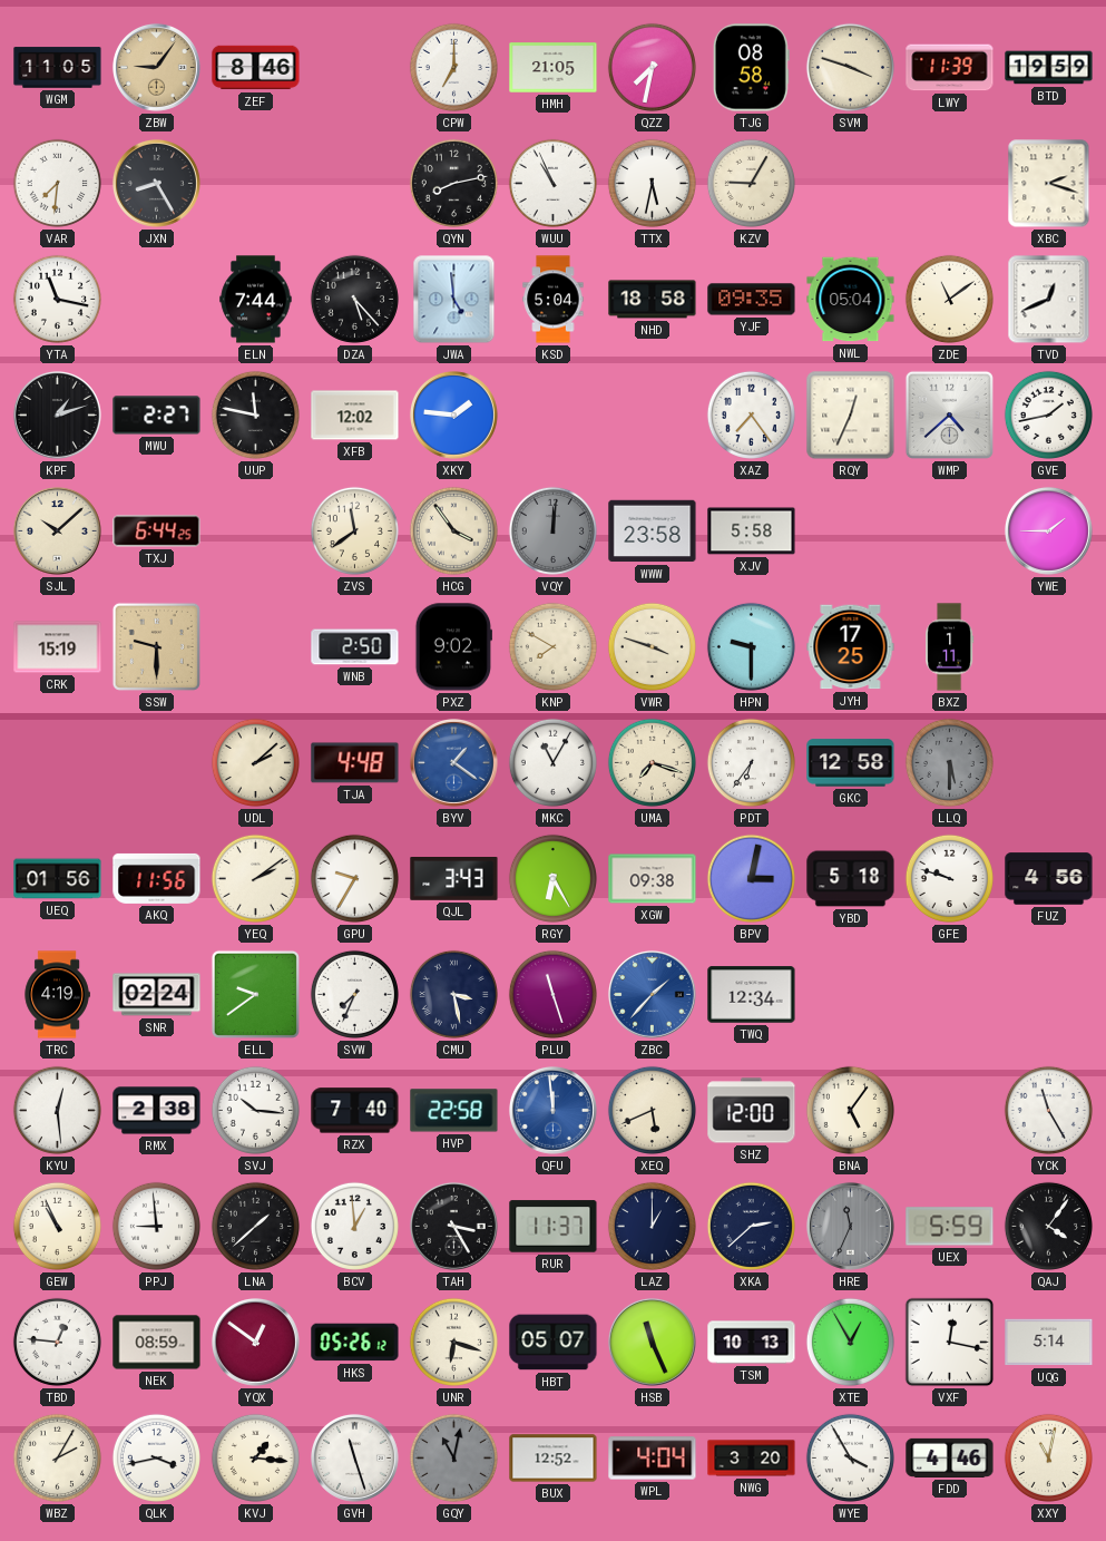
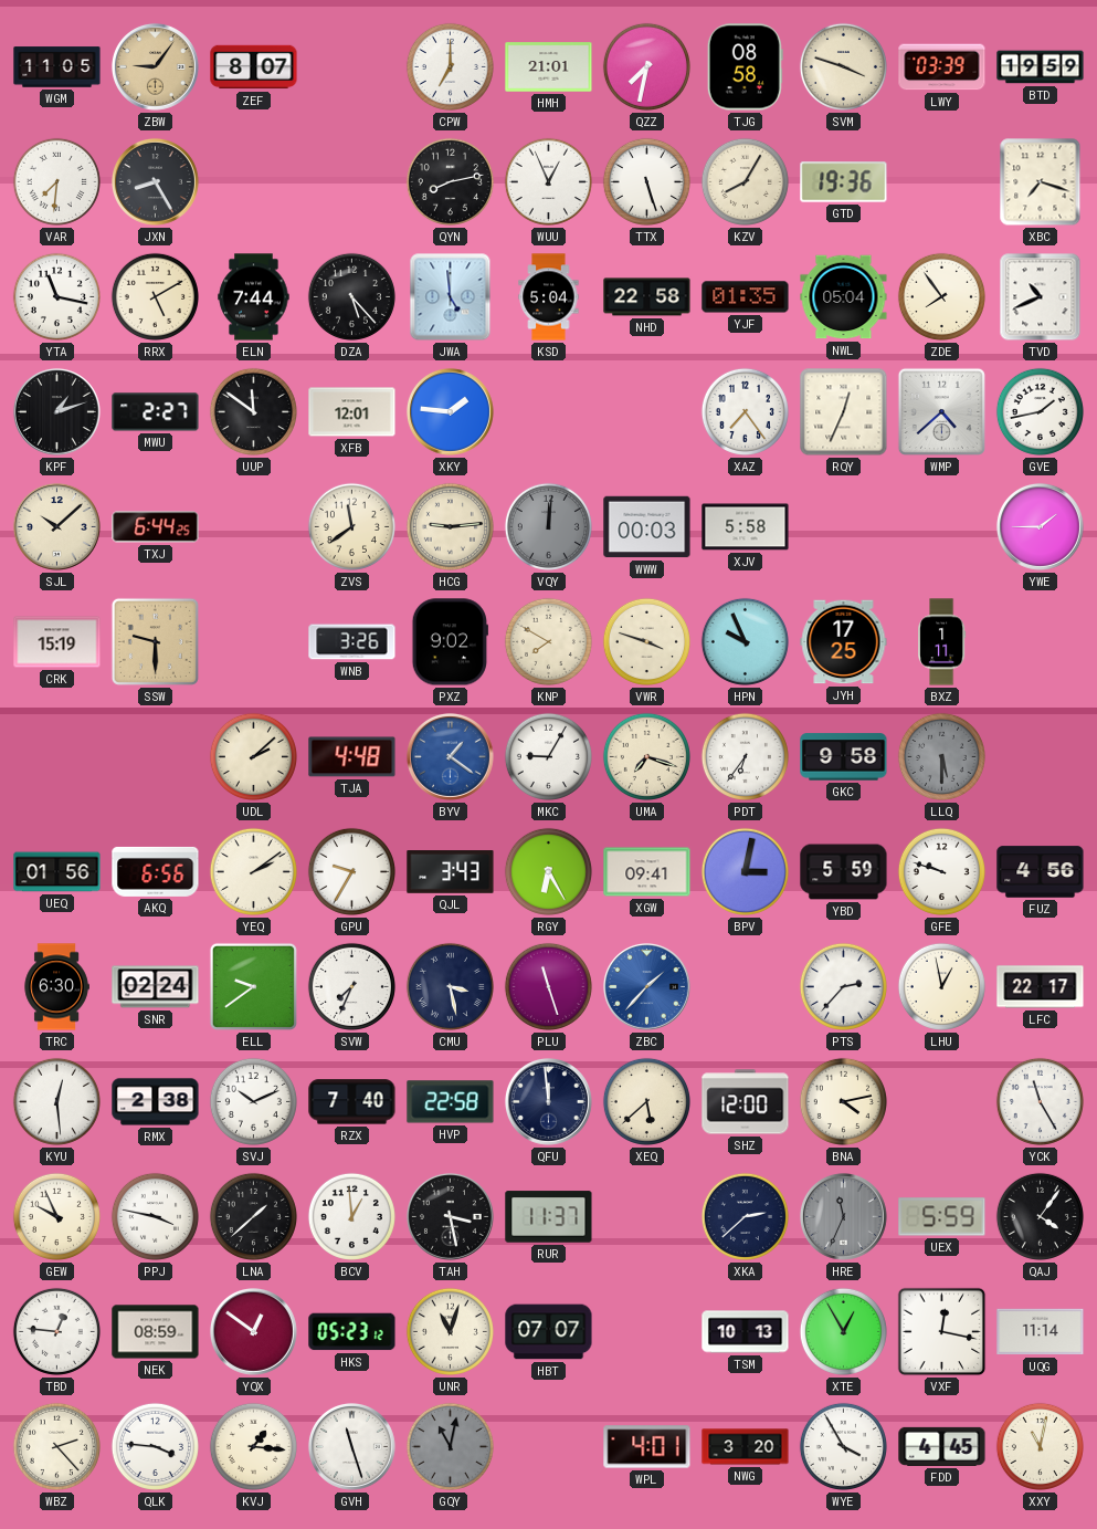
ZEF: 8:46 -> 8:07 (254, 67)
HMH: 21:05 -> 21:01 (549, 67)
LWY: 11:39 -> 03:39 (942, 67)
WUU: 10:56 -> 12:56 (548, 181)
TTX: 5:32 -> 5:27 (646, 181)
KZV: 9:05 -> 8:05 (745, 181)
GTD: none -> 19:36 (844, 182)
XBC: 2:18 -> 7:18 (1041, 182)
RRX: none -> 5:10 (155, 296)
NHD: 18:58 -> 22:58 (647, 297)
YJF: 09:35 -> 01:35 (746, 297)
ZDE: 11:09 -> 7:54 (941, 296)
TVD: 12:41 -> 10:41 (1041, 297)
UUP: 11:47 -> 11:51 (253, 411)
XFB: 12:02 -> 12:01 (352, 412)
HCG: 3:54 -> 9:14 (450, 526)
WWW: 23:58 -> 00:03 (647, 527)
WNB: 2:50 -> 3:26 (352, 642)
HPN: 9:30 -> 9:56 (745, 641)
MKC: 11:05 -> 9:05 (548, 756)
GKC: 12:58 -> 9:58 (844, 757)
AKQ: 11:56 -> 6:56 (156, 871)
XGW: 09:38 -> 09:41 (647, 872)
YBD: 5:18 -> 5:59 (844, 872)
TRC: 4:19 -> 6:30 (56, 987)
TWQ: 12:34 -> none (752, 995)
PTS: none -> 2:37 (843, 986)
LHU: none -> 12:58 (941, 986)
LFC: none -> 22:17 (1041, 987)
SVJ: 10:16 -> 10:11 (253, 1101)
QFU dial: blue -> navy (548, 1101)
XEQ: 5:41 -> 5:38 (646, 1101)
BNA: 5:06 -> 4:13 (843, 1101)
GEW: 10:56 -> 9:56 (56, 1216)
PPJ: 8:59 -> 3:47 (155, 1216)
TAH: 3:25 -> 3:28 (450, 1216)
LAZ: 1:00 -> none (652, 1226)
HKS: 05:26 -> 05:23 (352, 1332)
UNR: 6:18 -> 11:03 (450, 1331)
HBT: 05:07 -> 07:07 (549, 1332)
HSB: 11:26 -> none (652, 1342)
UQG: 5:14 -> 11:14 (1041, 1332)
WBZ: 2:05 -> 2:23 (56, 1446)
QLK: 3:43 -> 3:46 (155, 1446)
BUX: 12:52 -> none (554, 1459)
WPL: 4:04 -> 4:01 (647, 1447)
FDD: 4:46 -> 4:45 (942, 1446)
